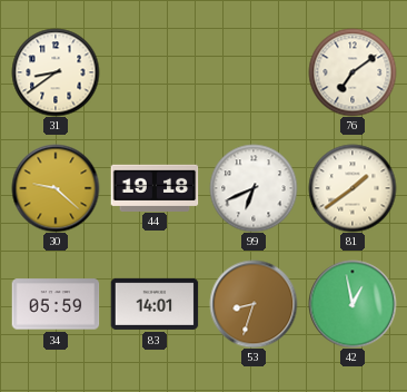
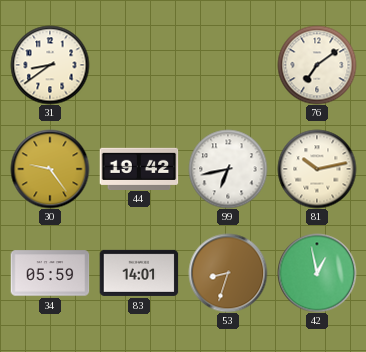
30: 9:22 -> 9:24 (50, 169)
44: 19:18 -> 19:42 (139, 168)
99: 6:41 -> 6:43 (228, 169)
81: 1:39 -> 10:13 (317, 169)
